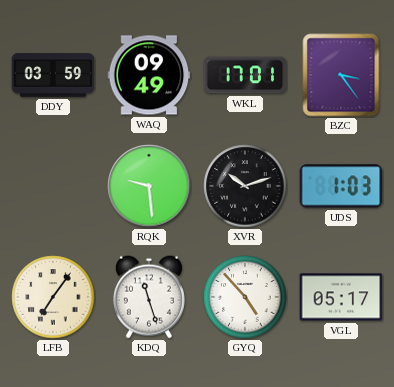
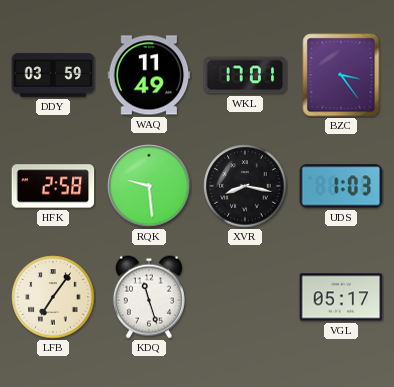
WAQ: 09:49 -> 11:49 (149, 75)
HFK: none -> 2:58 (53, 186)
XVR: 10:12 -> 8:17 (245, 186)
GYQ: 4:53 -> none (245, 297)
